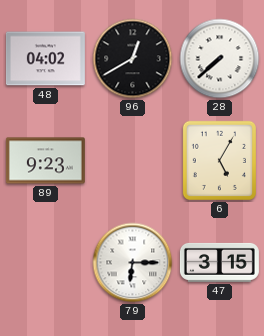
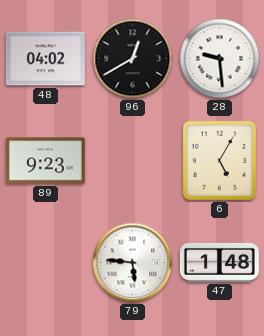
28: 7:38 -> 9:29 (220, 59)
79: 6:15 -> 5:46 (133, 263)
47: 3:15 -> 1:48 (219, 262)
